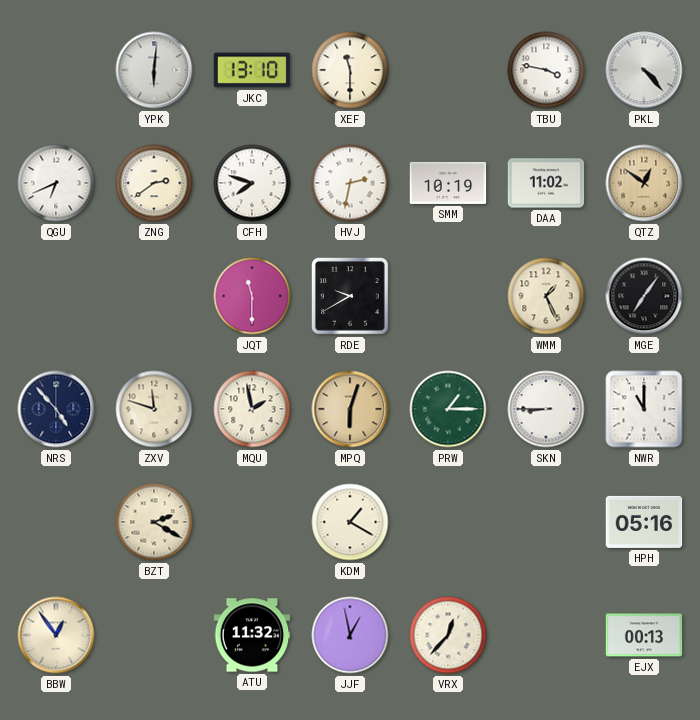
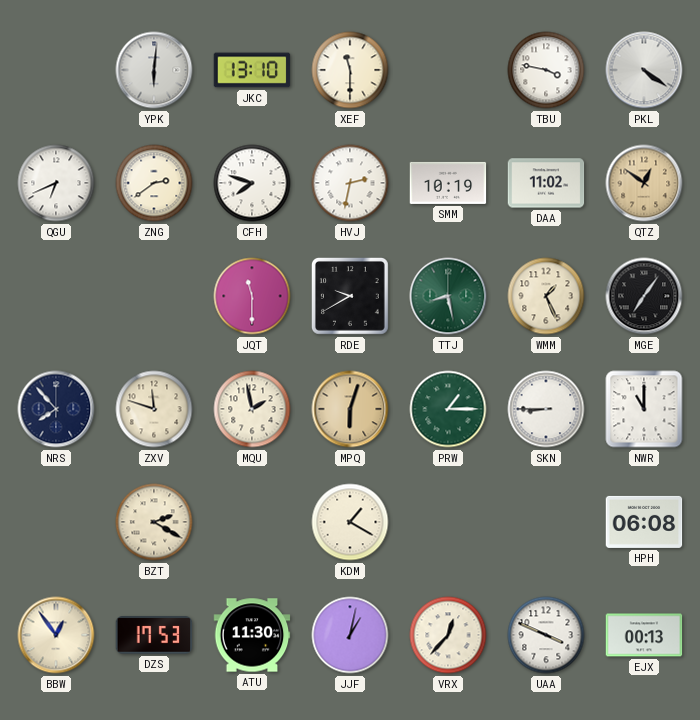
PKL: 4:23 -> 4:21 (644, 70)
TTJ: none -> 8:28 (448, 296)
NRS: 4:53 -> 7:53 (56, 409)
HPH: 05:16 -> 06:08 (644, 522)
DZS: none -> 17:53 (154, 635)
ATU: 11:32 -> 11:30 (252, 635)
JJF: 12:58 -> 1:02 (350, 635)
UAA: none -> 3:49 (546, 635)
